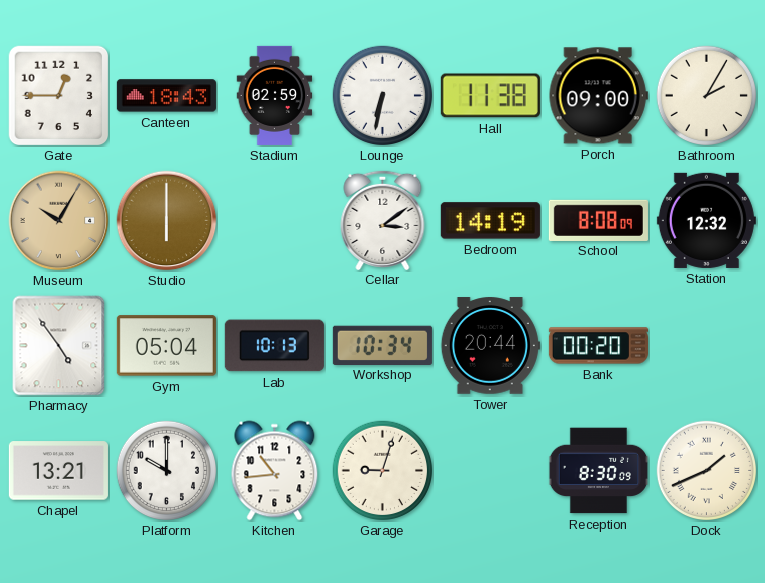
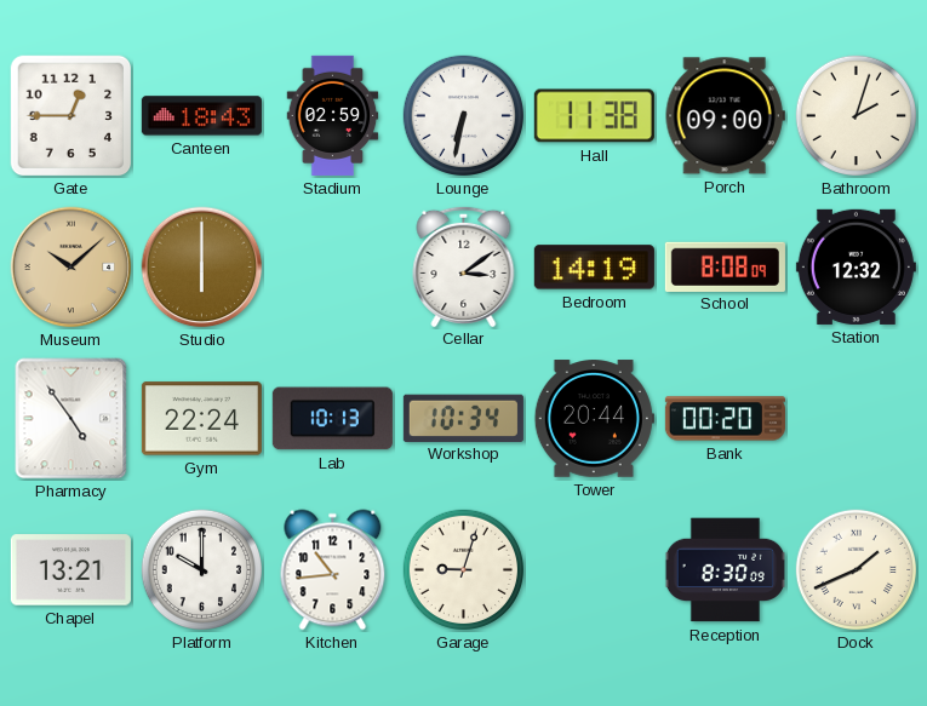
Bathroom: 2:05 -> 2:03 (857, 116)
Museum: 10:05 -> 10:08 (71, 268)
Gym: 05:04 -> 22:24 (201, 419)
